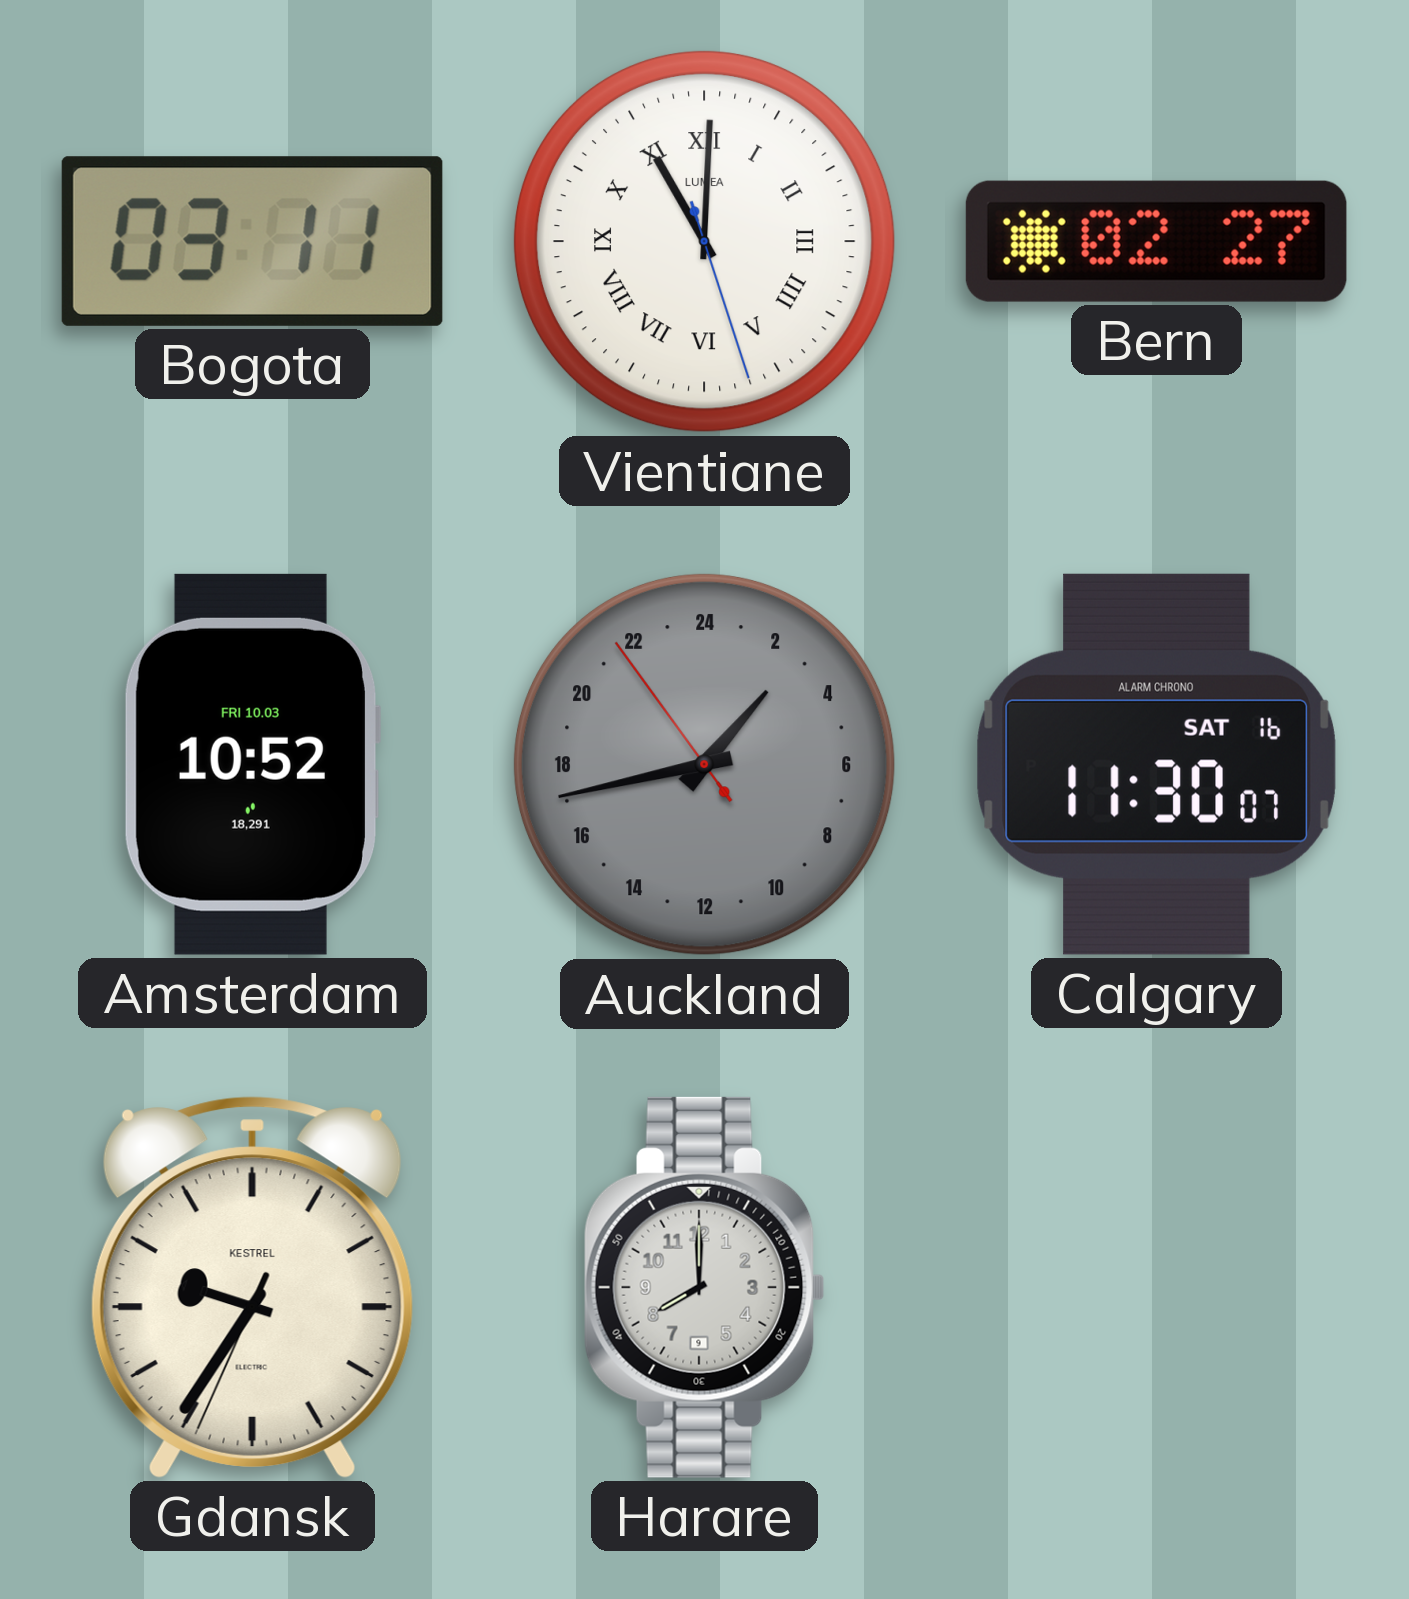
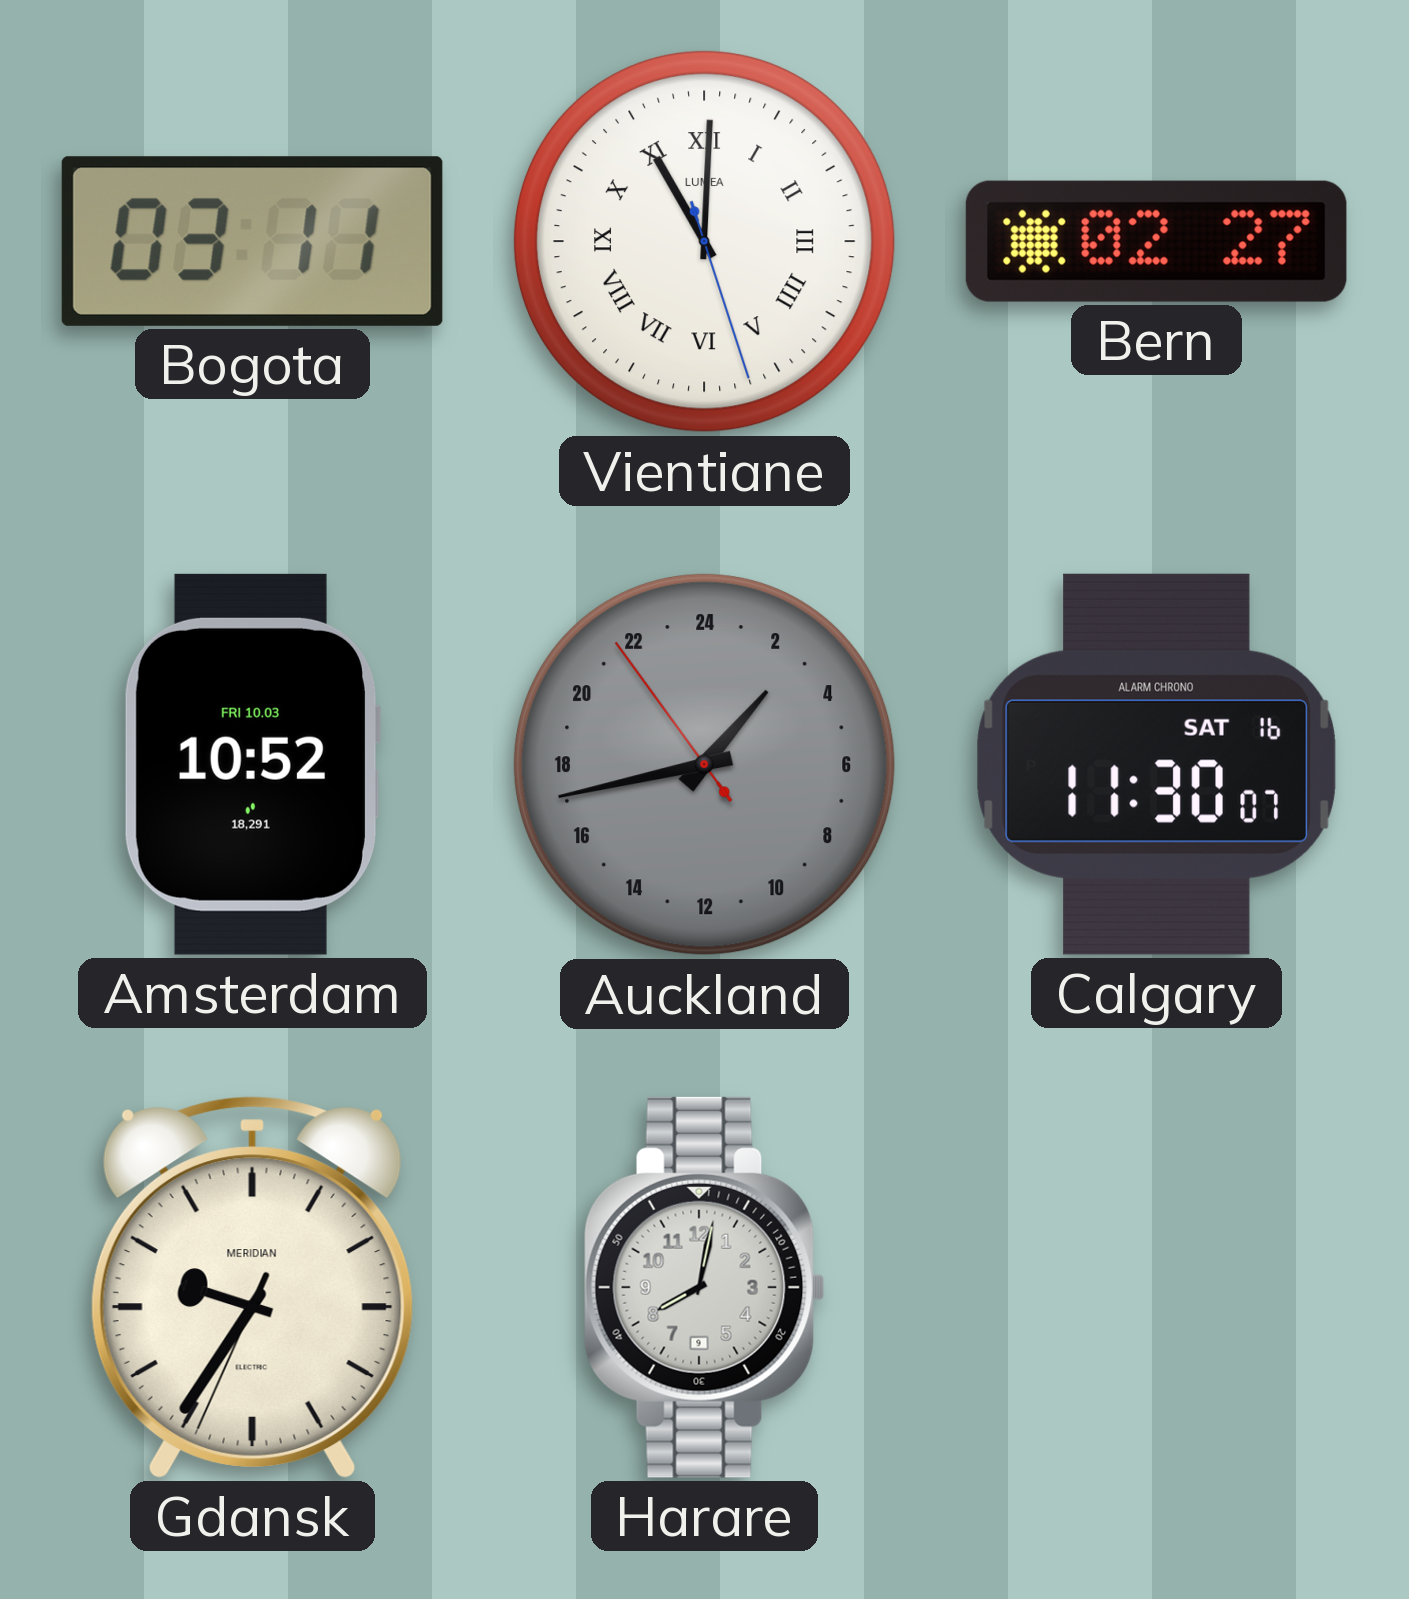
Gdansk brand: KESTREL -> MERIDIAN (252, 1287)
Harare: 8:00 -> 8:02 (704, 1287)
